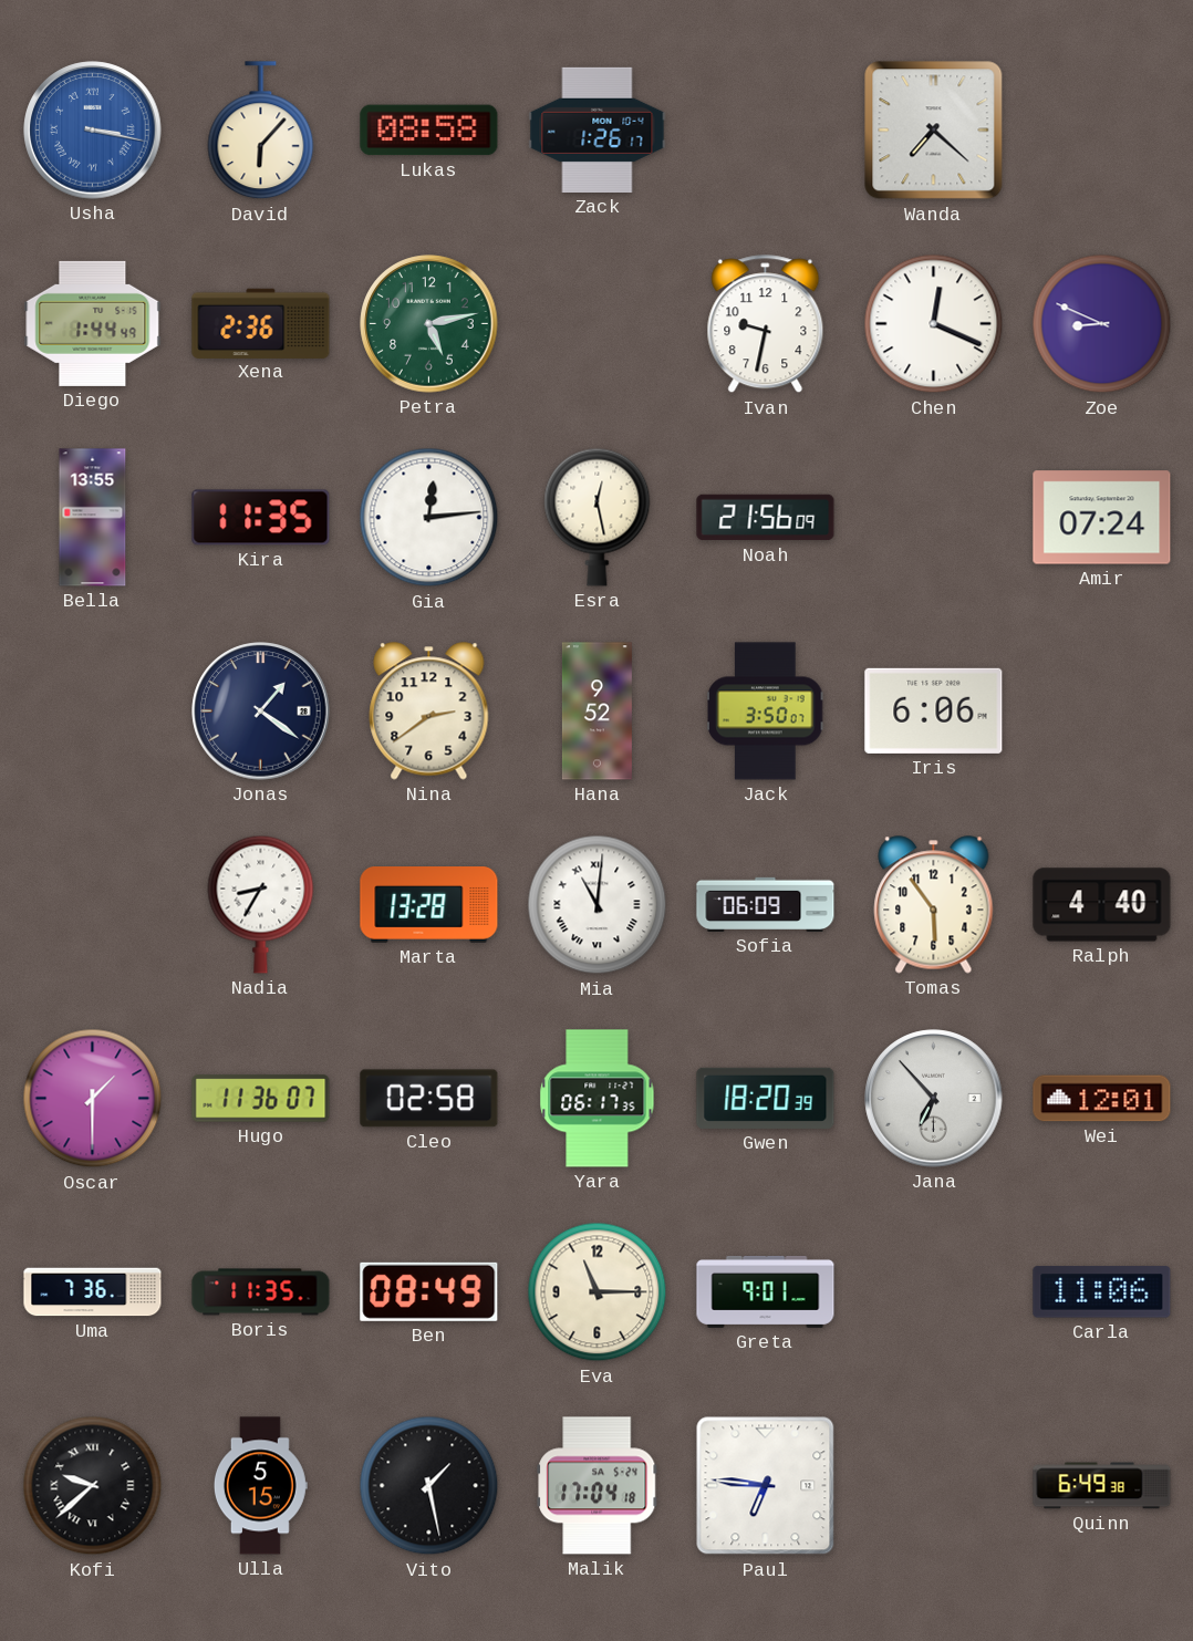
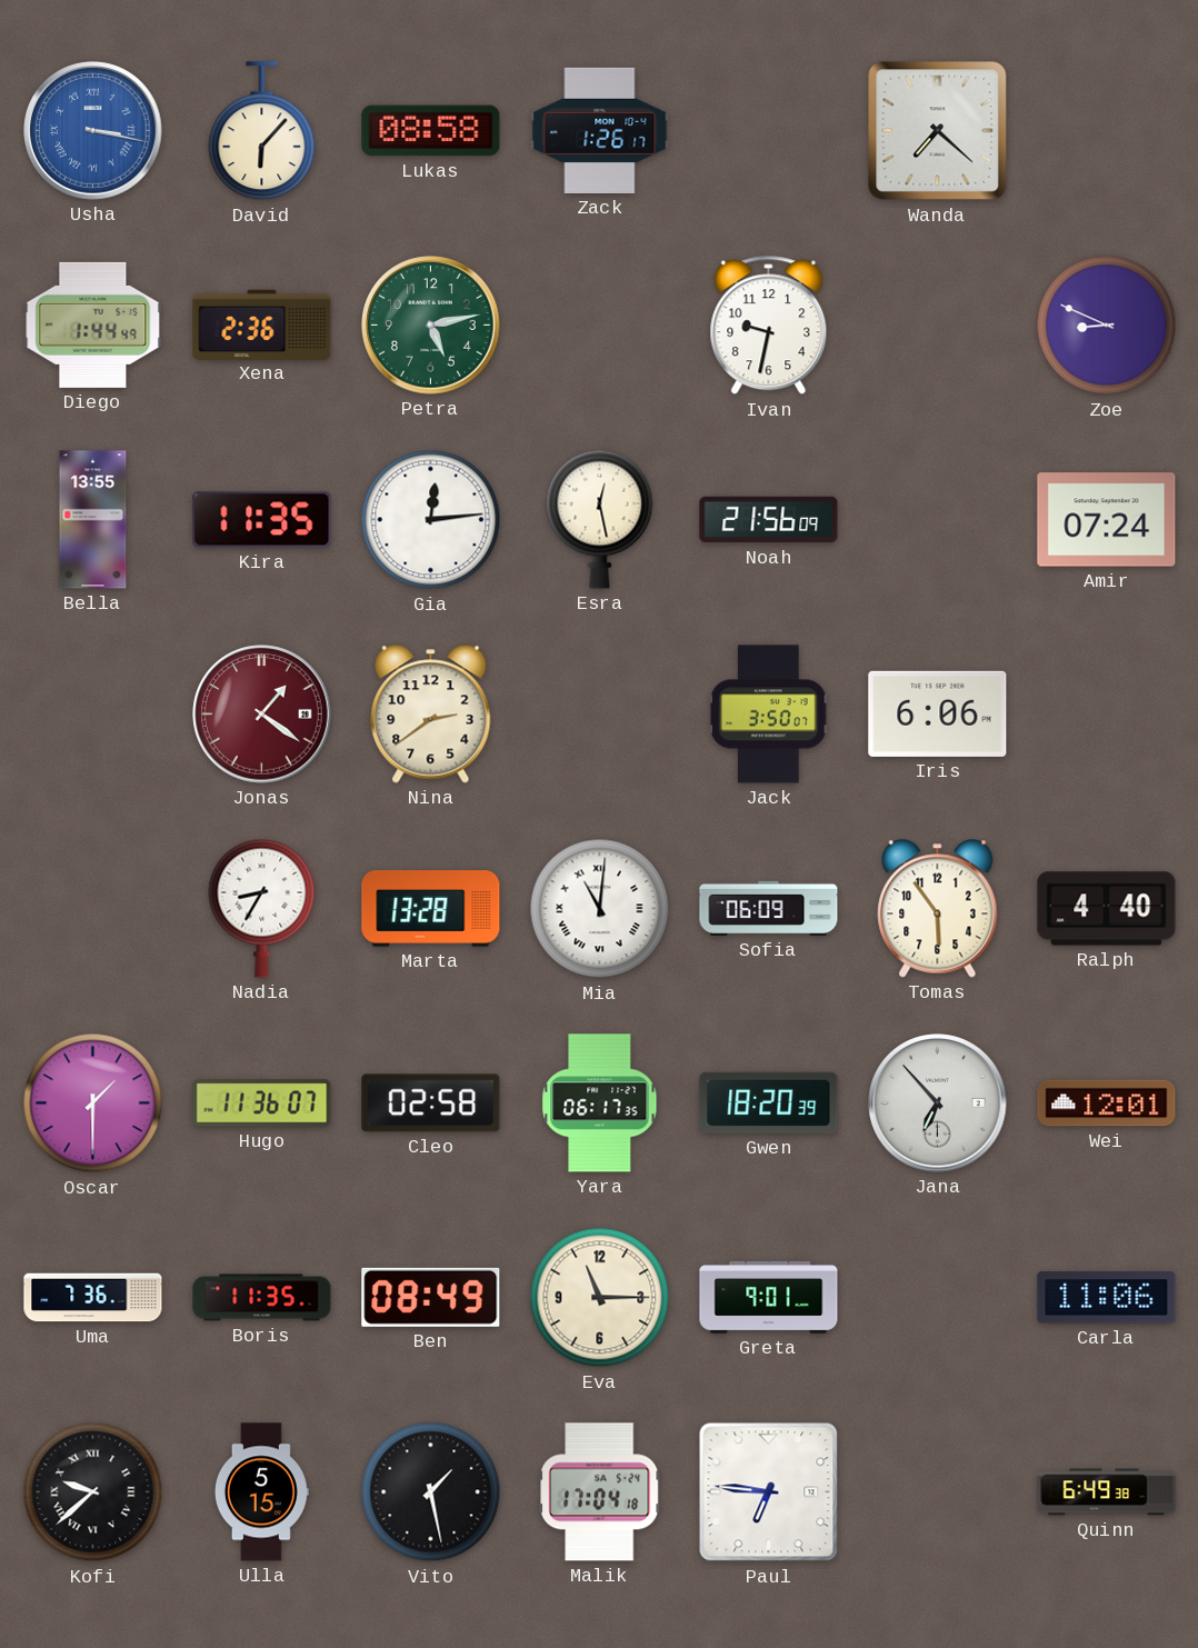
Chen: 12:19 -> none (934, 324)
Jonas dial: navy -> burgundy (262, 715)
Hana: 9:52 -> none (596, 712)
